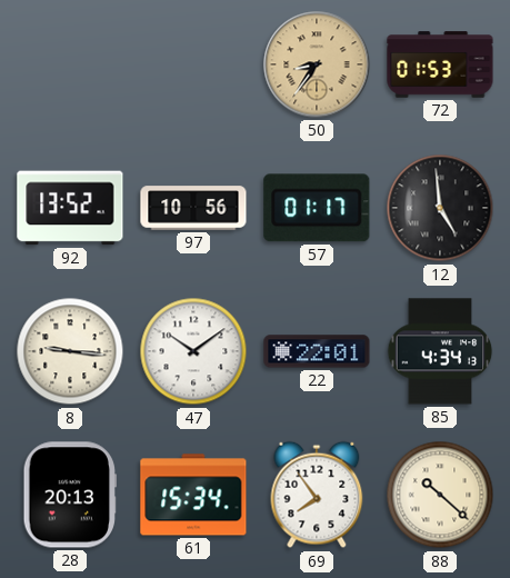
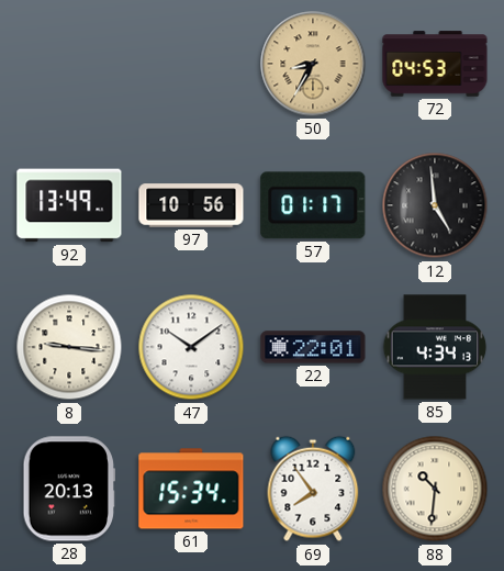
50: 8:36 -> 8:35 (313, 64)
72: 01:53 -> 04:53 (435, 64)
92: 13:52 -> 13:49 (69, 205)
88: 10:22 -> 10:31 (435, 489)
